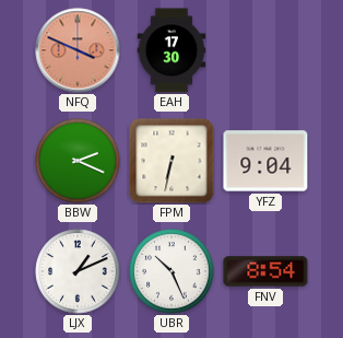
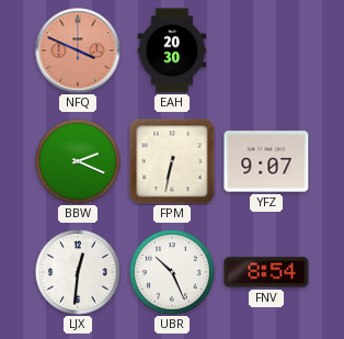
EAH: 17:30 -> 20:30 (172, 50)
YFZ: 9:04 -> 9:07 (266, 161)
LJX: 1:11 -> 12:31 (78, 272)
